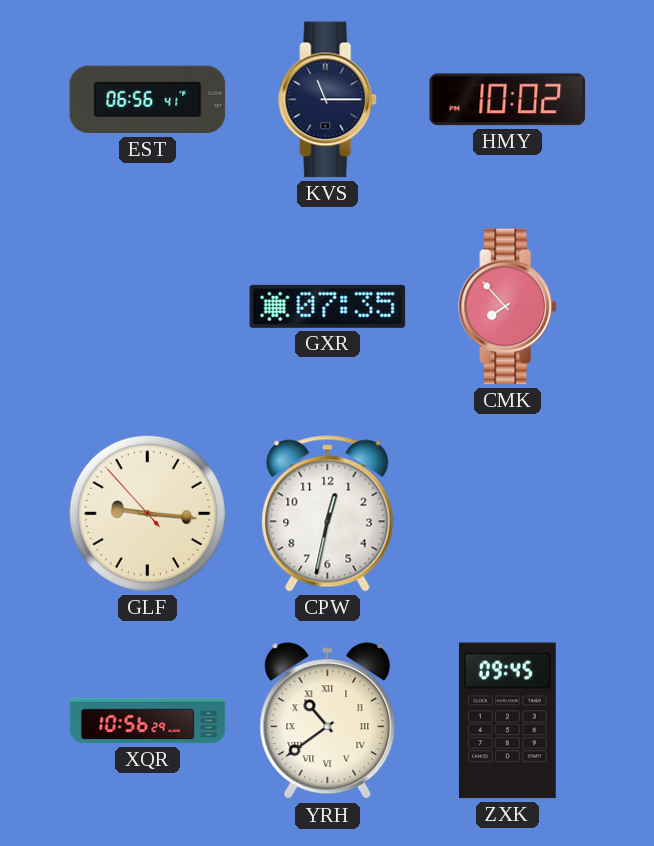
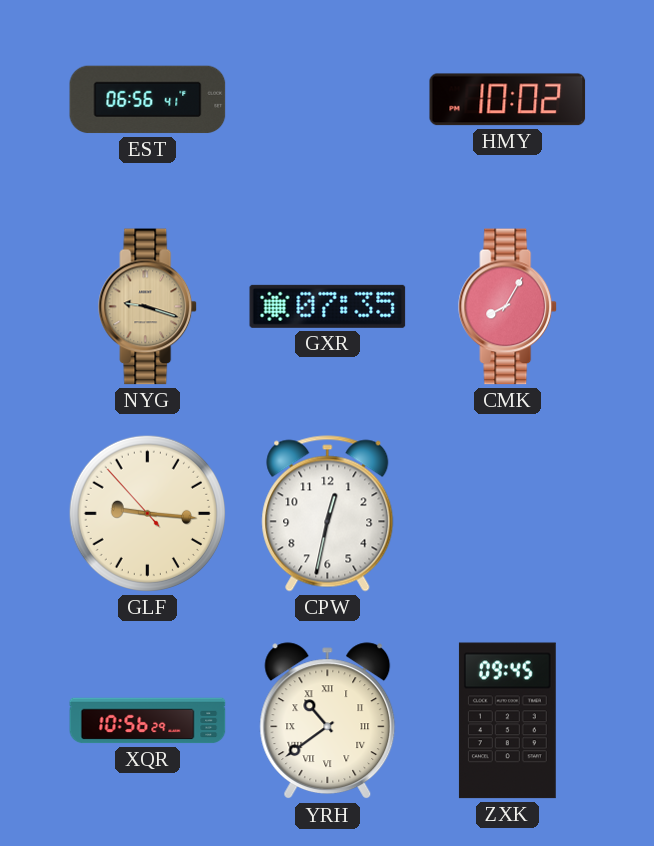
KVS: 11:15 -> none (328, 100)
NYG: none -> 9:18 (148, 307)
CMK: 7:53 -> 8:05 (508, 307)
